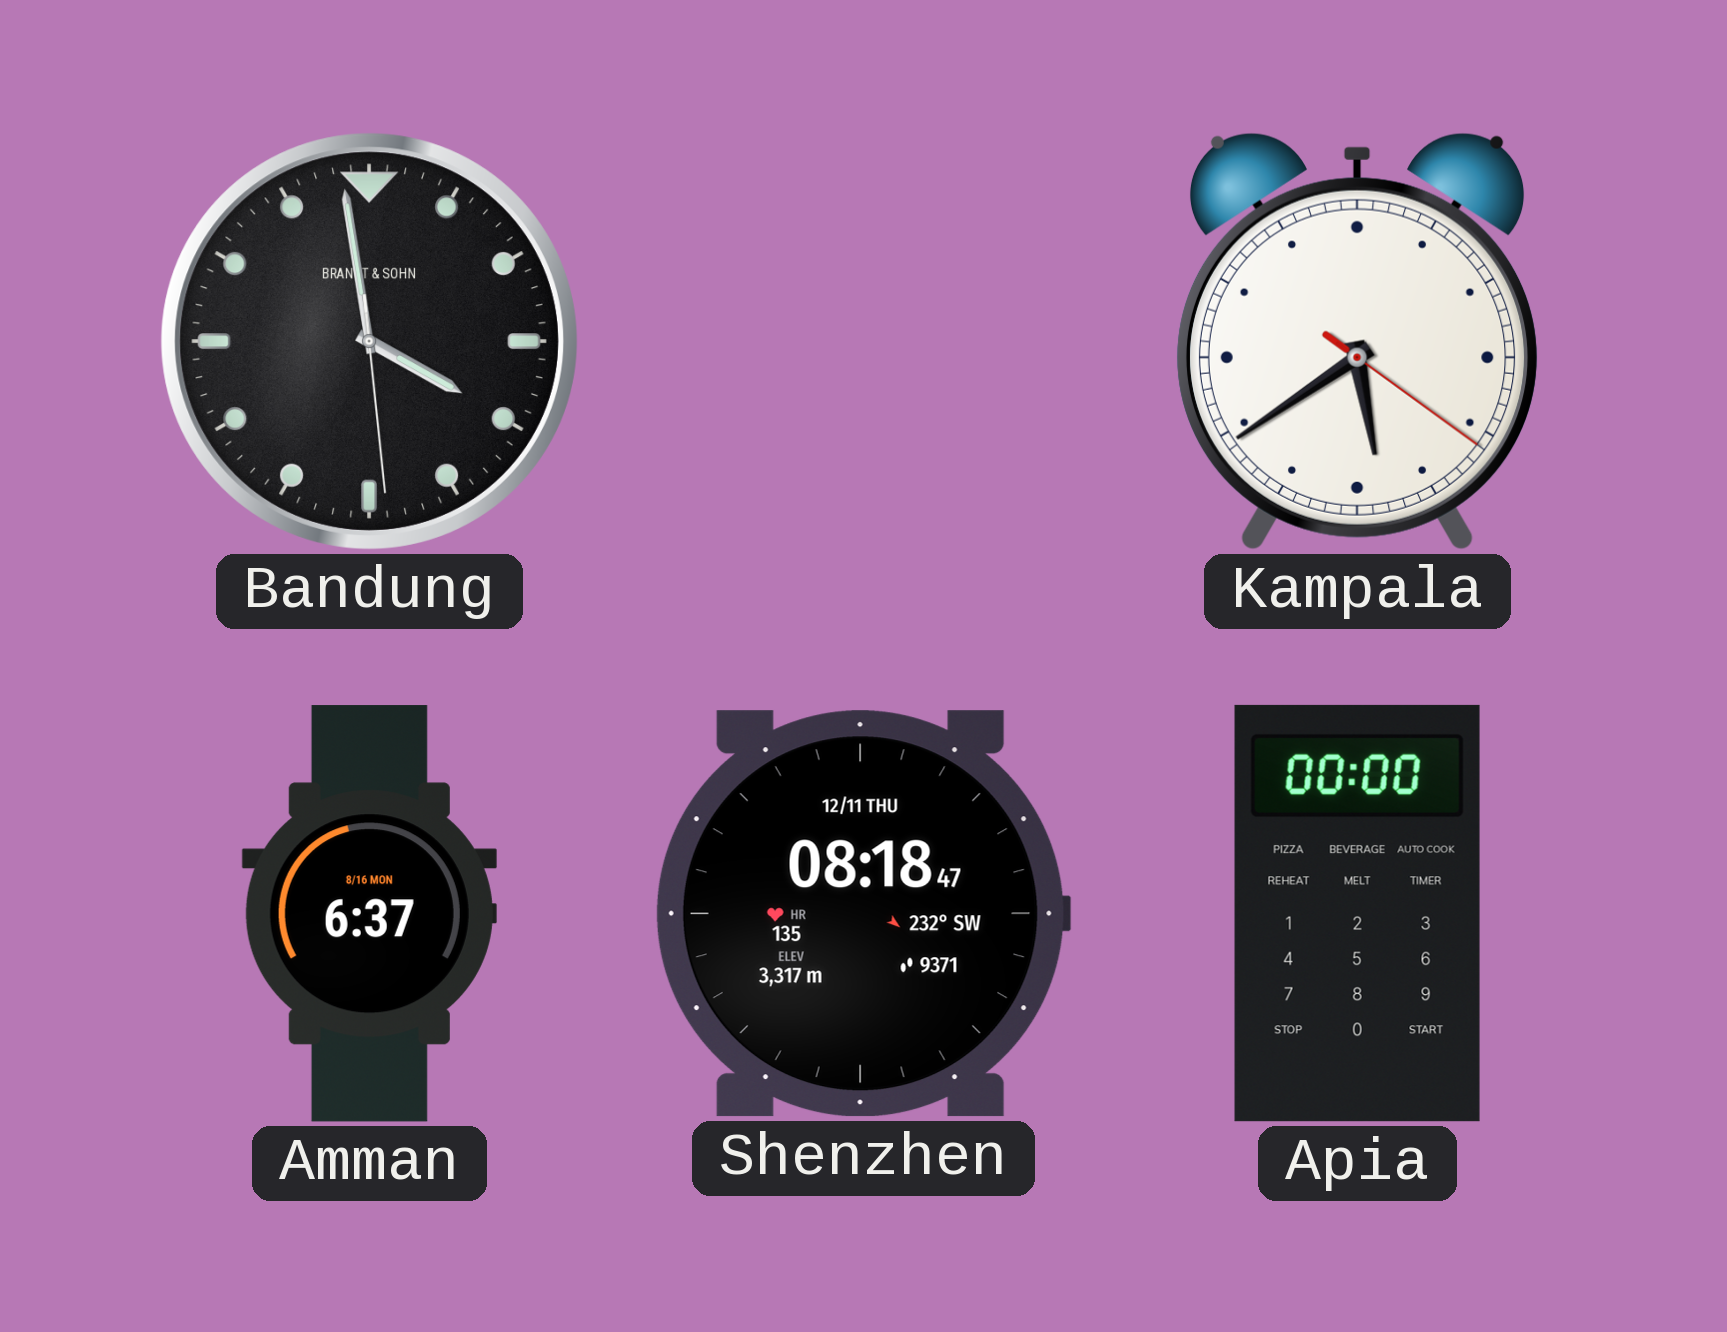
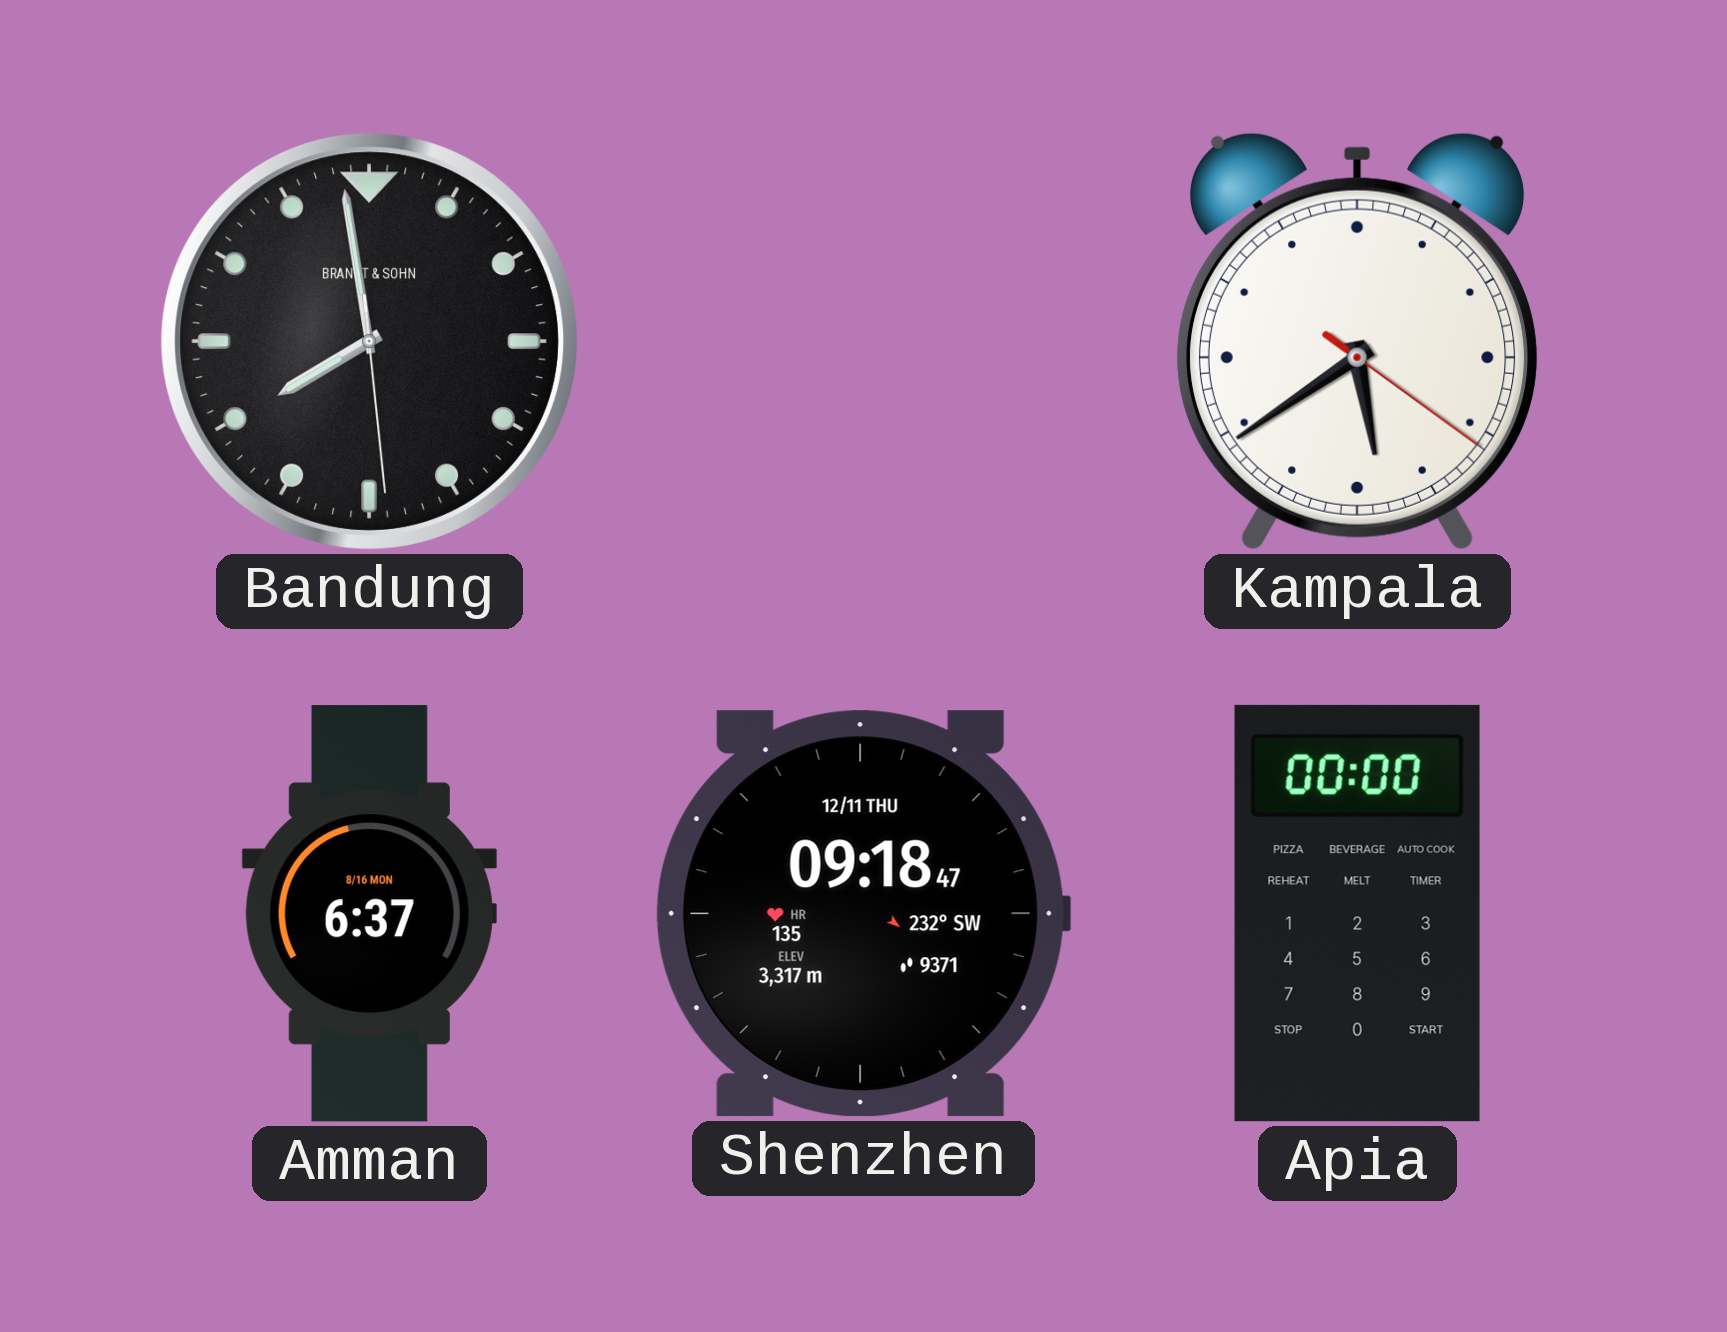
Bandung: 3:58 -> 7:58 (369, 341)
Shenzhen: 08:18 -> 09:18 (863, 914)
